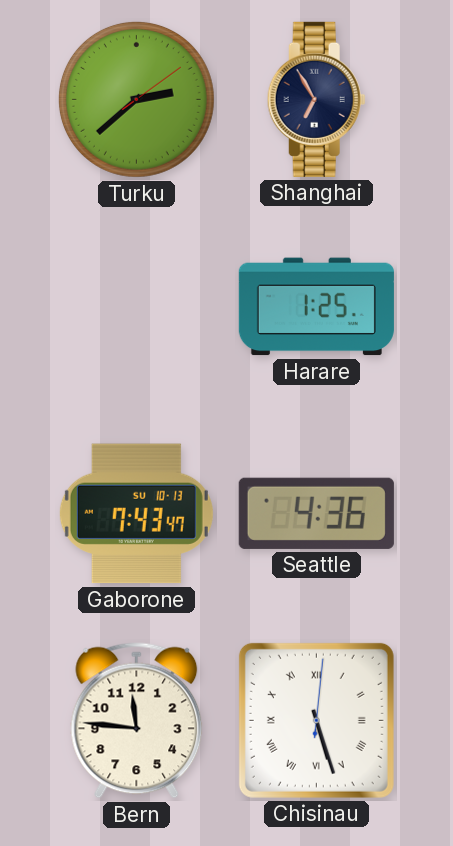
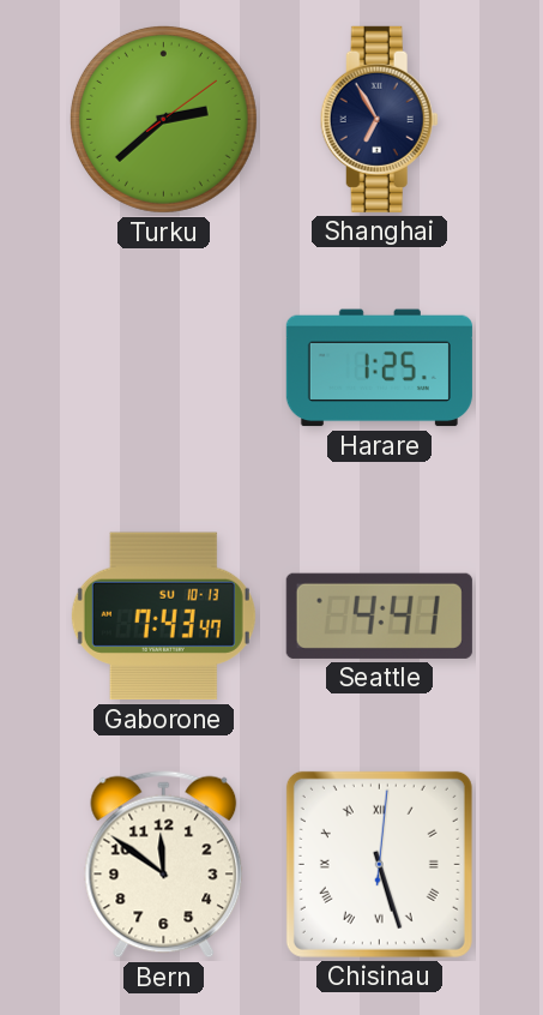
Seattle: 4:36 -> 4:41 (379, 615)
Bern: 11:46 -> 11:51 (164, 865)
